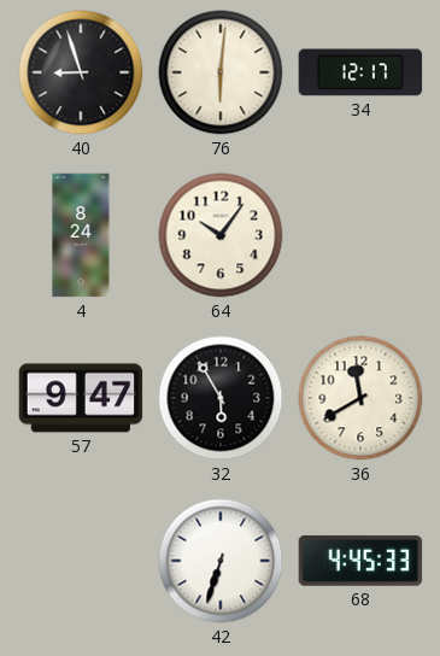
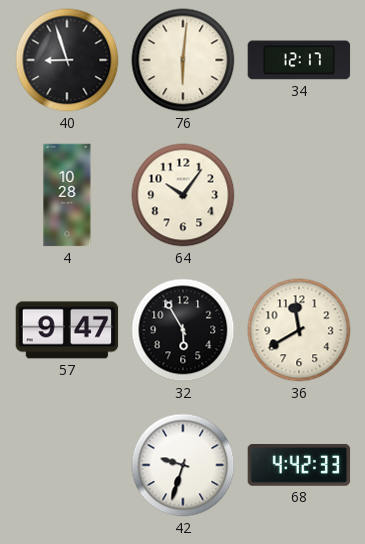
4: 8:24 -> 10:28 (67, 195)
42: 6:33 -> 9:33 (183, 465)
68: 4:45 -> 4:42 (299, 465)
